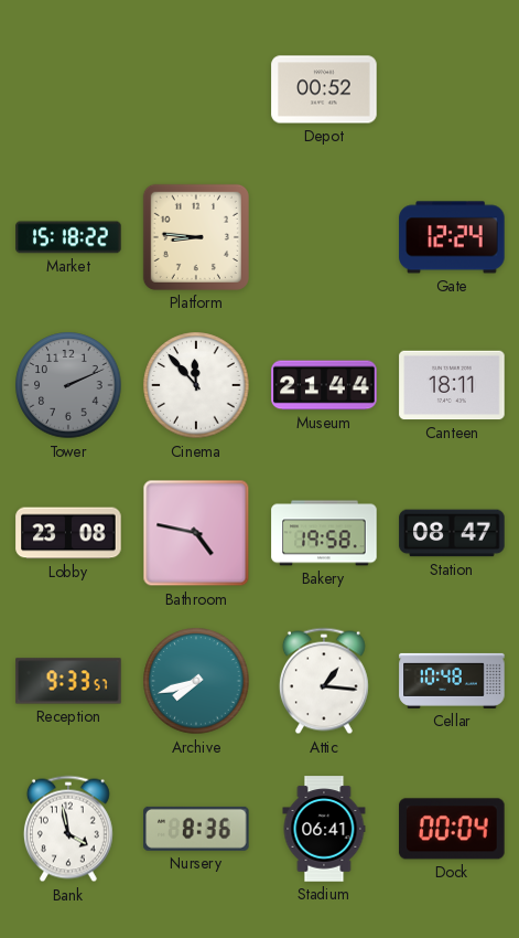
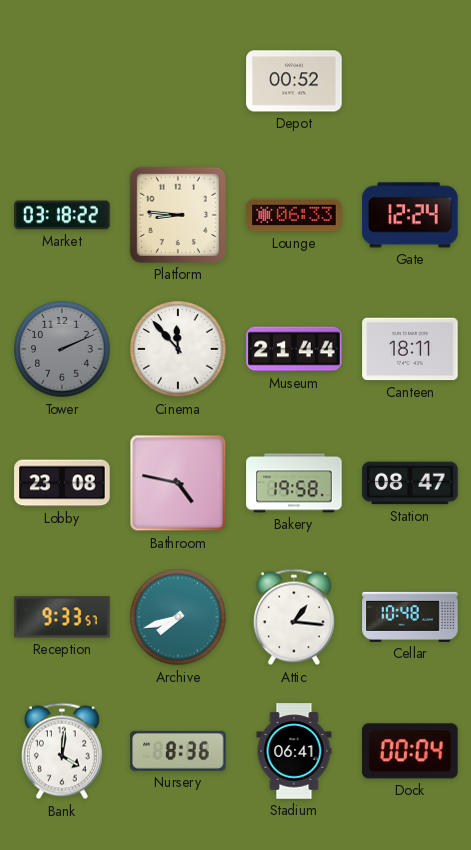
Market: 15:18 -> 03:18 (62, 215)
Lounge: none -> 06:33 (294, 215)
Bank: 3:58 -> 4:01 (62, 751)
